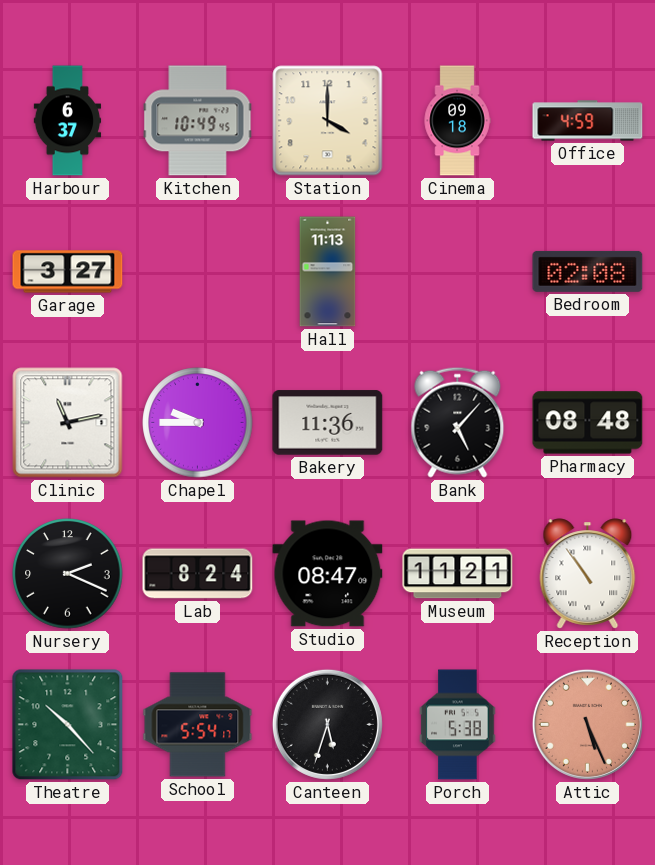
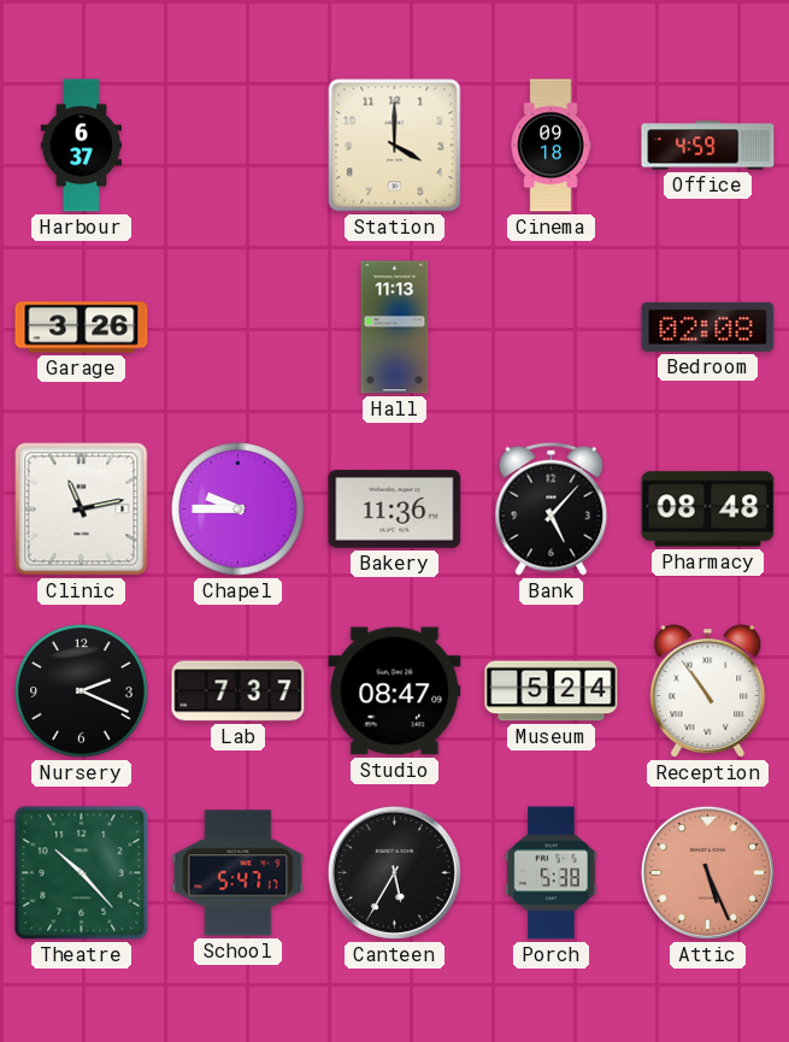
Kitchen: 10:49 -> none (198, 121)
Garage: 3:27 -> 3:26 (82, 328)
Lab: 8:24 -> 7:37 (239, 691)
Museum: 11:21 -> 5:24 (552, 691)
School: 5:54 -> 5:47 (239, 873)
Canteen: 5:33 -> 5:35 (394, 872)
